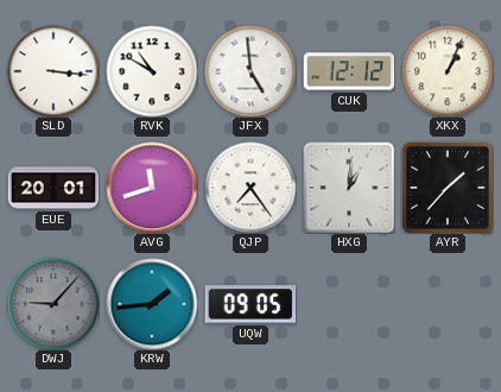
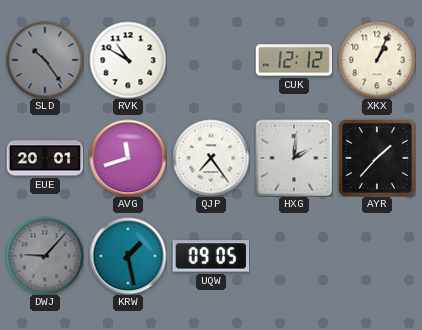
SLD: 3:16 -> 10:24 (45, 60)
SLD dial: white -> grey (45, 60)
JFX: 4:59 -> none (251, 71)
HXG: 1:01 -> 2:01 (294, 158)
KRW: 1:44 -> 1:28 (128, 256)
